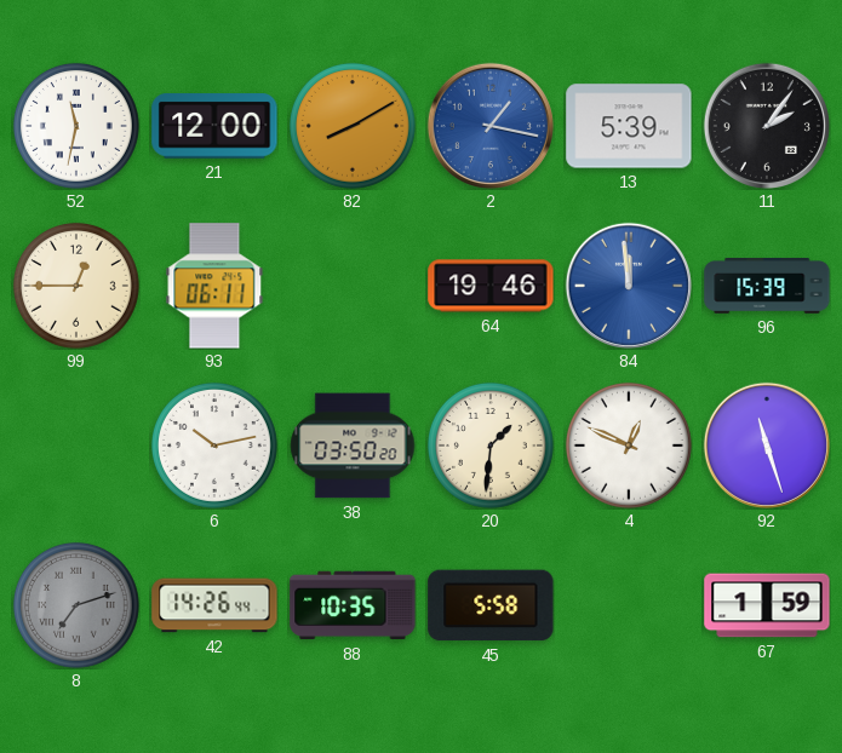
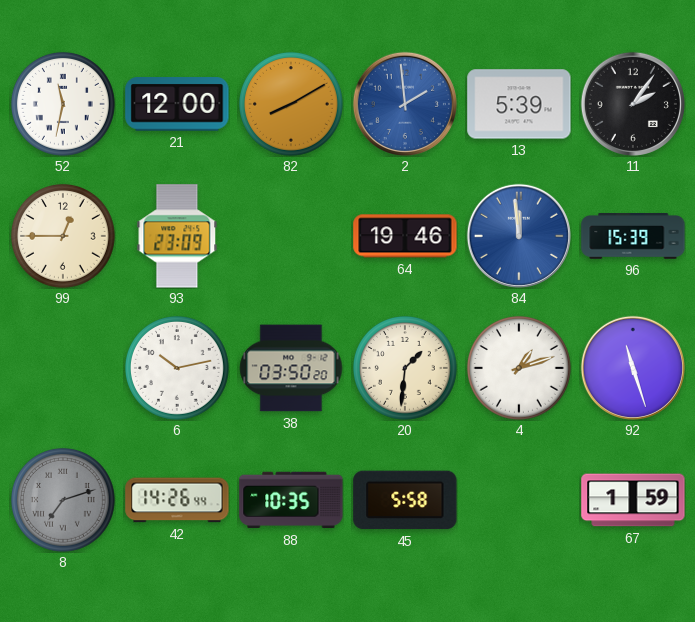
2: 1:17 -> 1:59 (405, 104)
93: 06:11 -> 23:09 (177, 236)
4: 12:49 -> 1:12 (519, 368)
